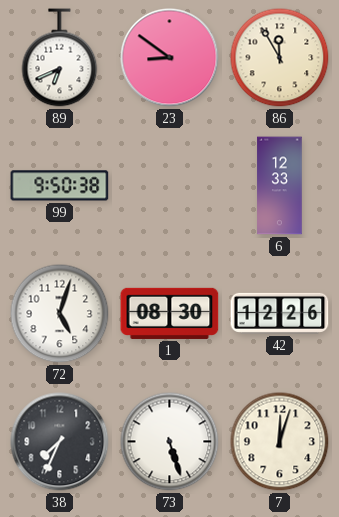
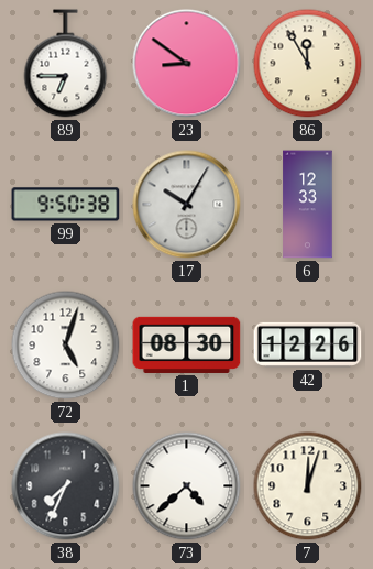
89: 6:41 -> 6:45 (66, 64)
17: none -> 10:05 (187, 205)
73: 5:27 -> 4:38 (187, 486)
